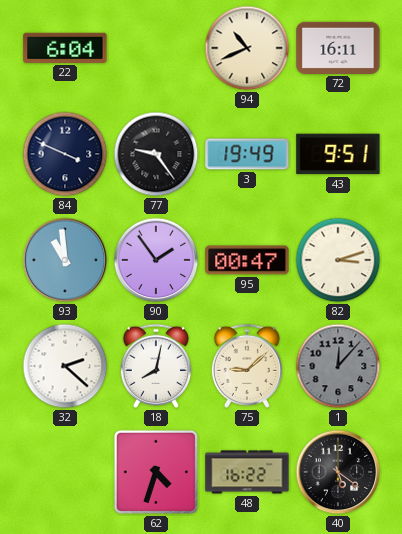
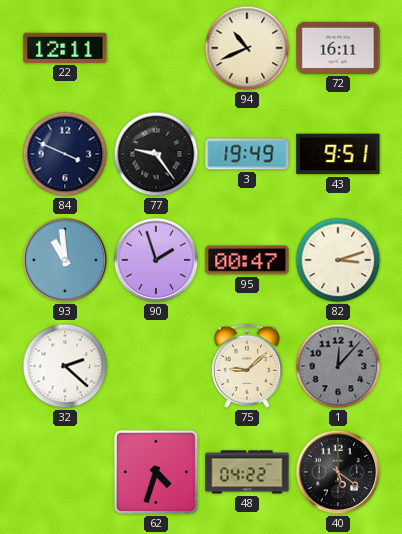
22: 6:04 -> 12:11 (65, 48)
90: 1:54 -> 1:57 (156, 260)
18: 8:02 -> none (156, 366)
48: 16:22 -> 04:22 (247, 472)
